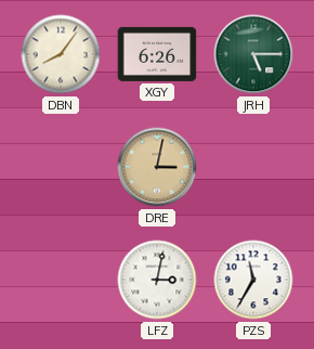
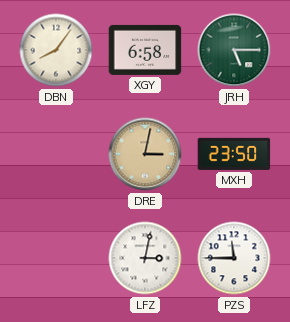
XGY: 6:26 -> 6:58 (145, 50)
MXH: none -> 23:50 (234, 154)
PZS: 11:35 -> 11:45 (234, 258)
